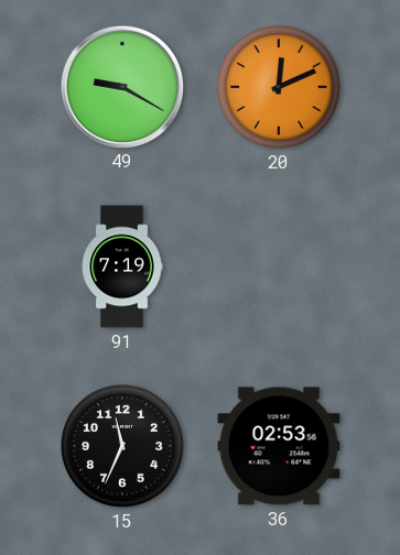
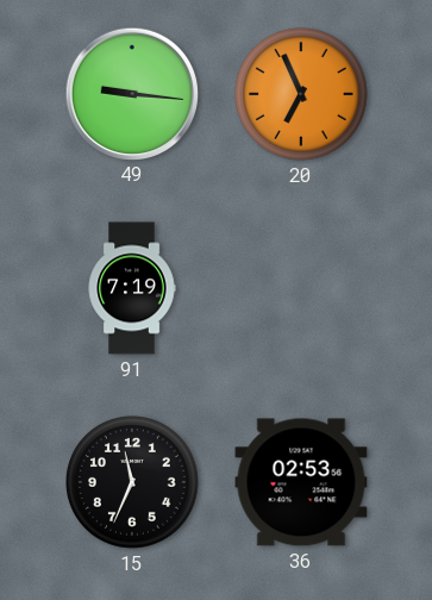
49: 9:20 -> 9:16 (131, 93)
20: 12:11 -> 6:56 (302, 95)
